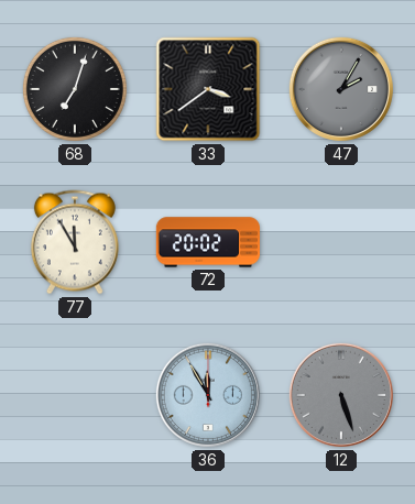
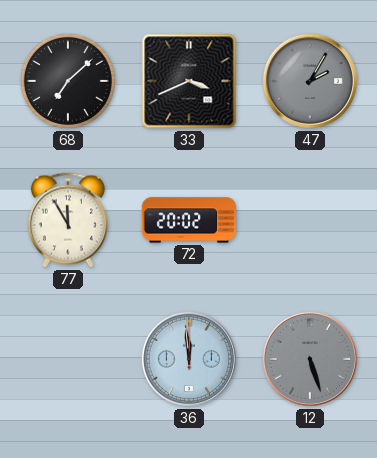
68: 7:03 -> 7:08 (68, 81)
33: 3:39 -> 3:41 (189, 81)
36: 11:55 -> 11:59 (189, 359)
